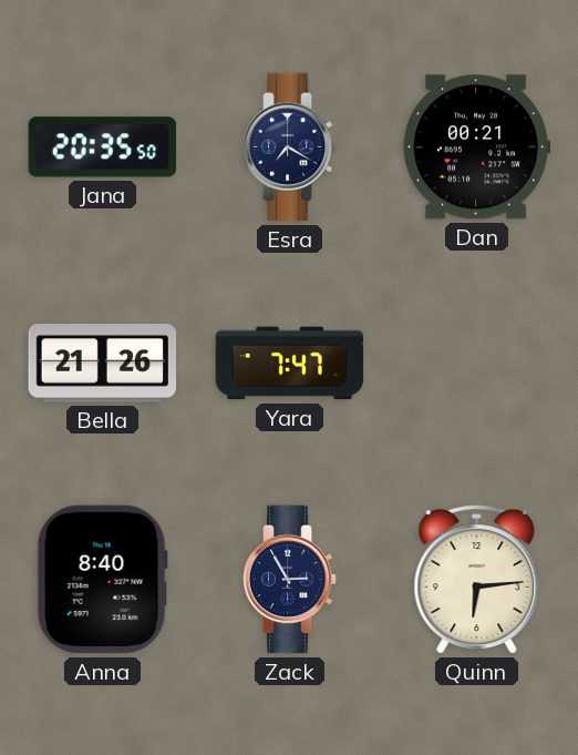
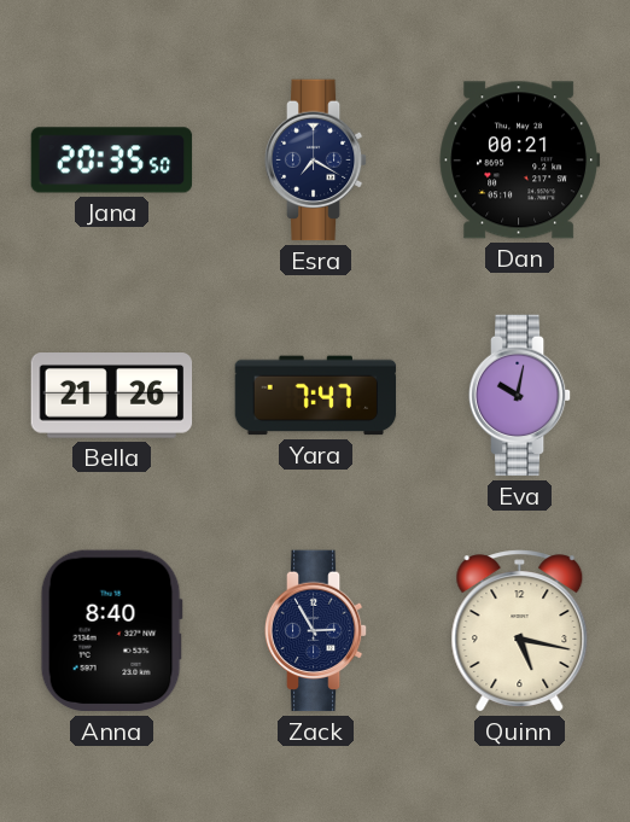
Eva: none -> 10:02 (520, 396)
Quinn: 6:14 -> 5:17 (520, 631)
